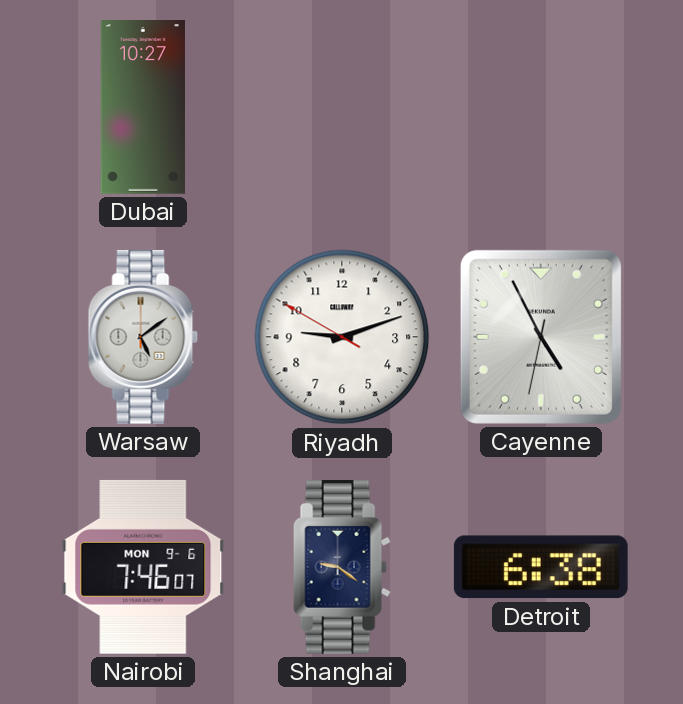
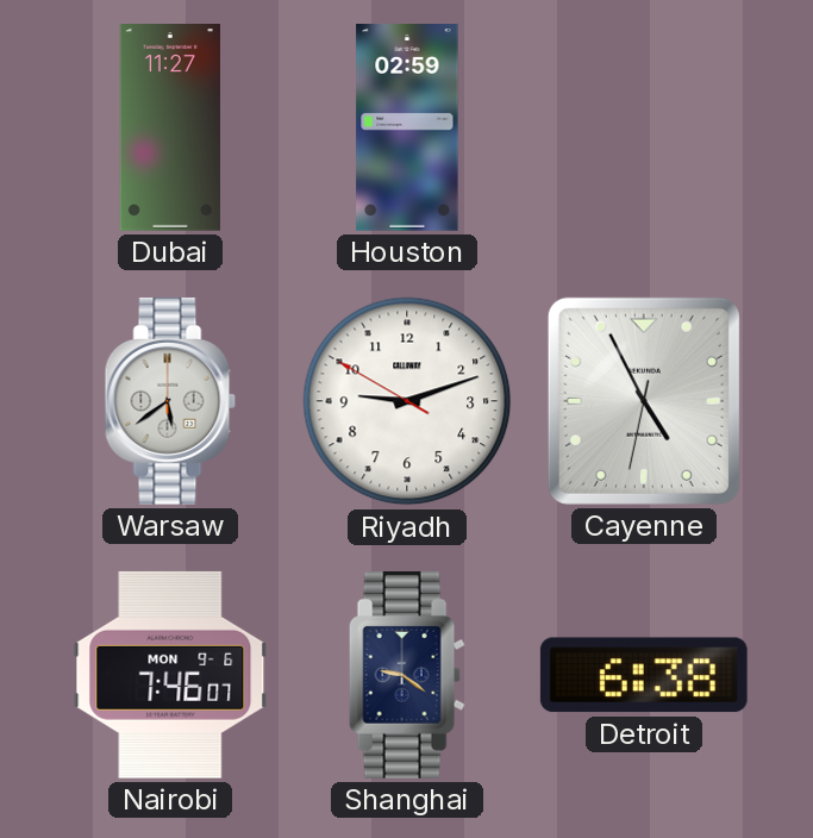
Dubai: 10:27 -> 11:27 (170, 129)
Houston: none -> 02:59 (407, 129)
Warsaw: 5:09 -> 5:39 (170, 401)
